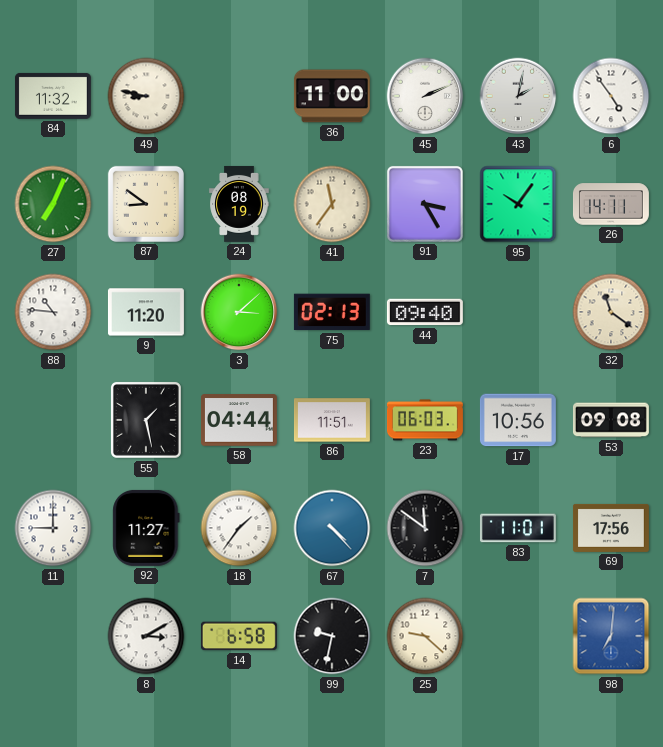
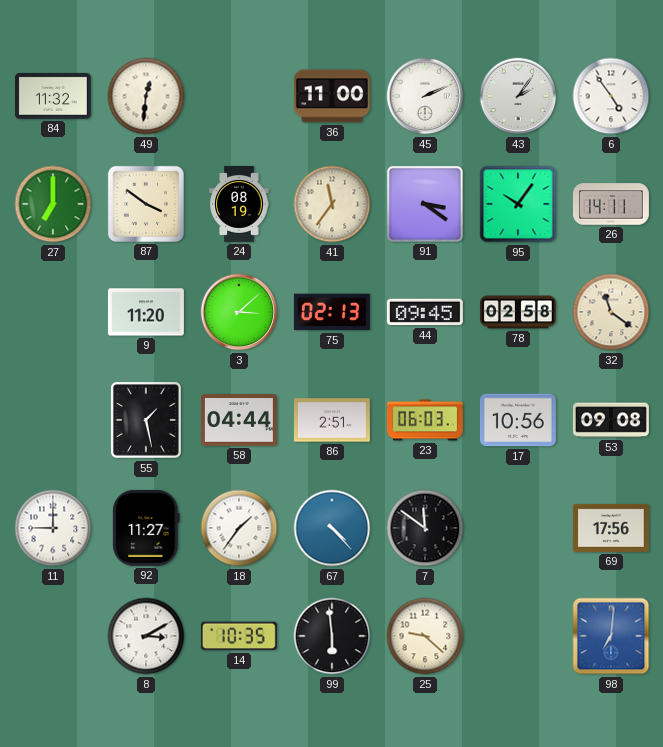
49: 8:47 -> 12:31 (146, 96)
43: 2:02 -> 2:06 (518, 96)
27: 7:04 -> 7:00 (53, 204)
87: 8:51 -> 3:51 (146, 204)
91: 3:25 -> 3:21 (425, 204)
88: 10:46 -> none (53, 312)
44: 09:40 -> 09:45 (425, 312)
78: none -> 02:58 (518, 312)
86: 11:51 -> 2:51 (332, 420)
83: 11:01 -> none (518, 528)
14: 6:58 -> 10:35 (239, 636)
99: 9:32 -> 5:59 (332, 636)
